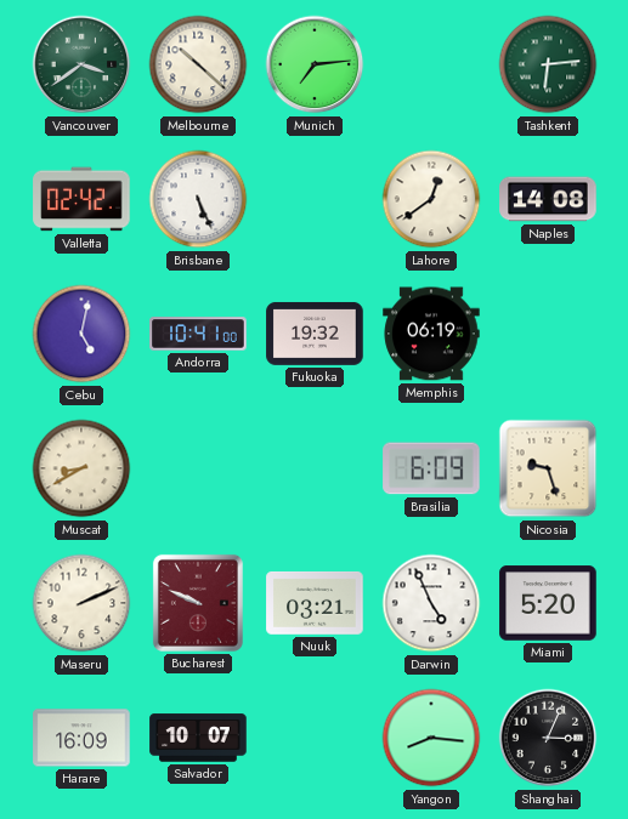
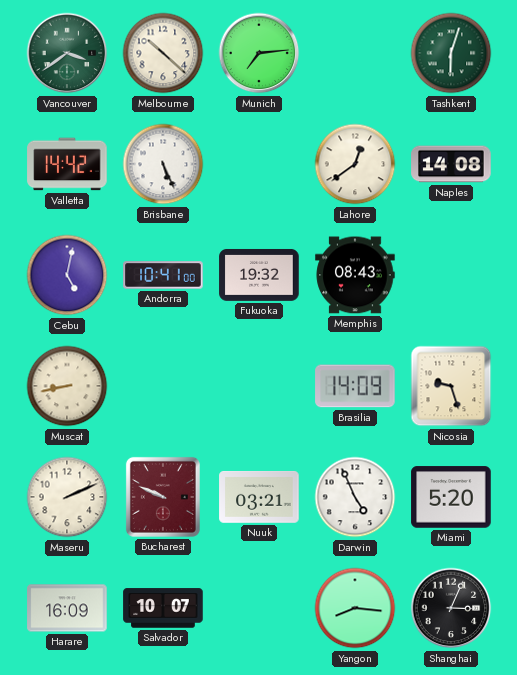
Tashkent: 6:14 -> 6:03 (451, 53)
Valletta: 02:42 -> 14:42 (67, 164)
Memphis: 06:19 -> 08:43 (355, 275)
Muscat: 8:40 -> 8:43 (67, 386)
Brasilia: 6:09 -> 14:09 (355, 386)
